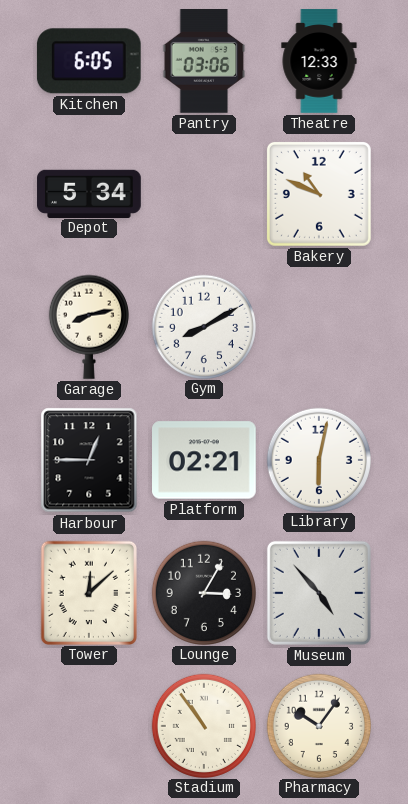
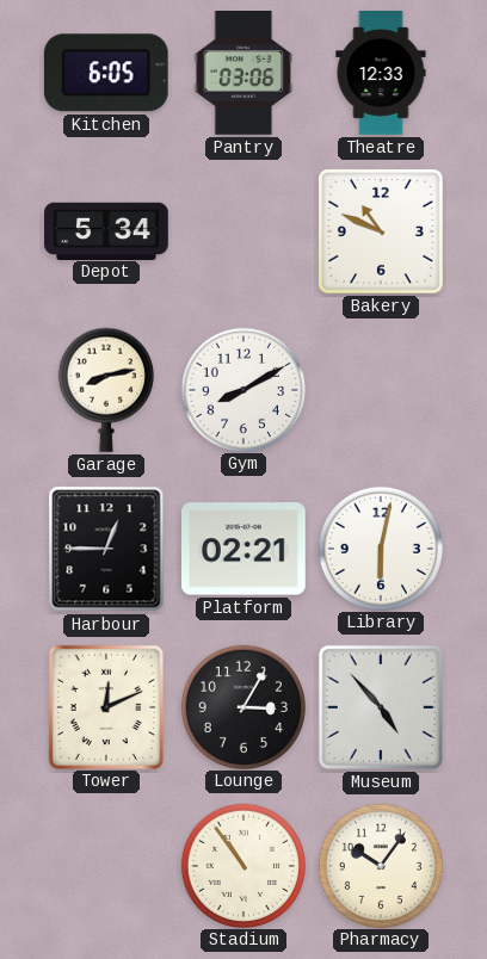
Tower: 12:08 -> 12:11 (105, 706)
